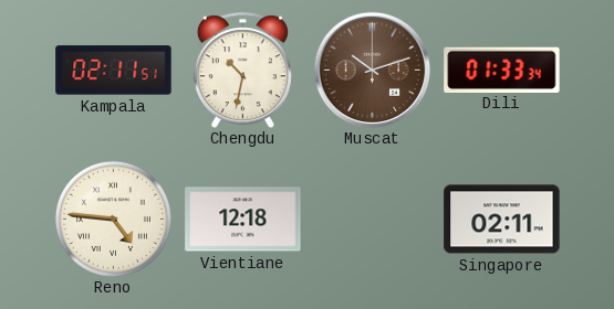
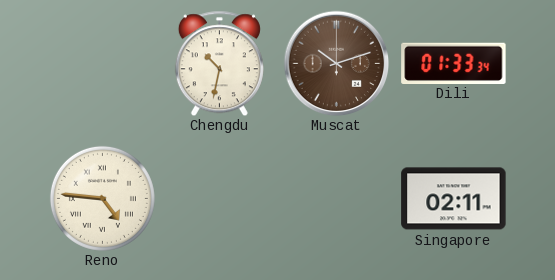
Kampala: 02:11 -> none (114, 71)
Vientiane: 12:18 -> none (243, 220)
